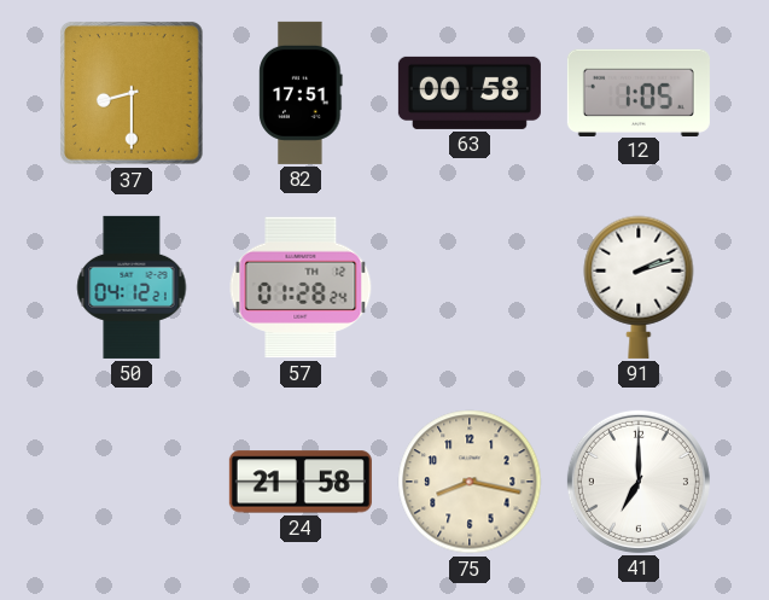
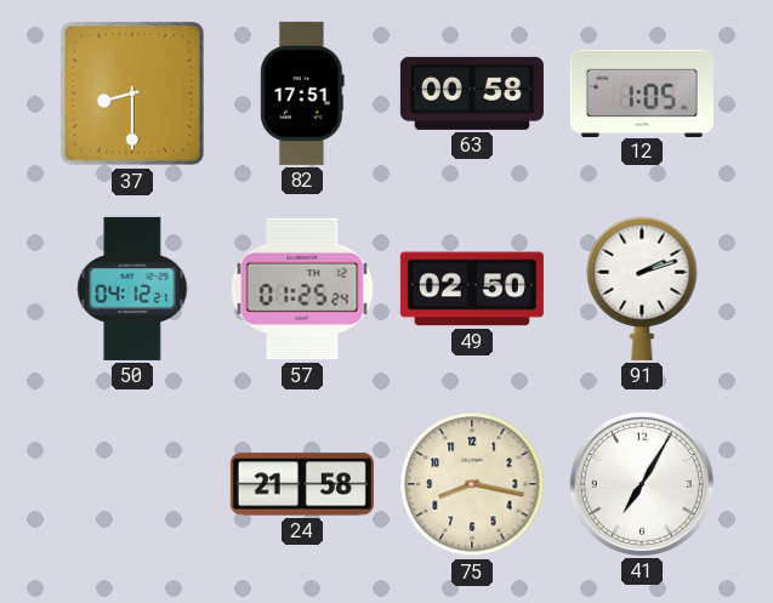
57: 01:28 -> 01:25 (302, 289)
49: none -> 02:50 (472, 289)
41: 7:00 -> 7:05 (642, 484)
